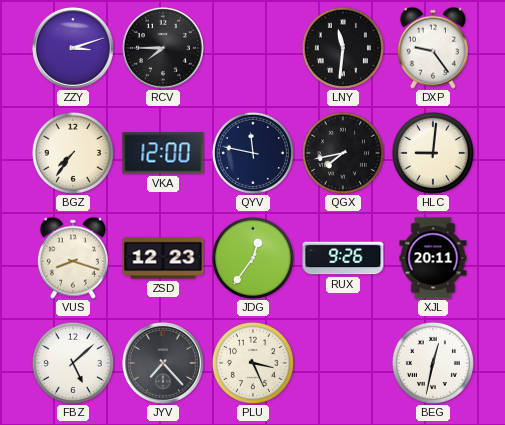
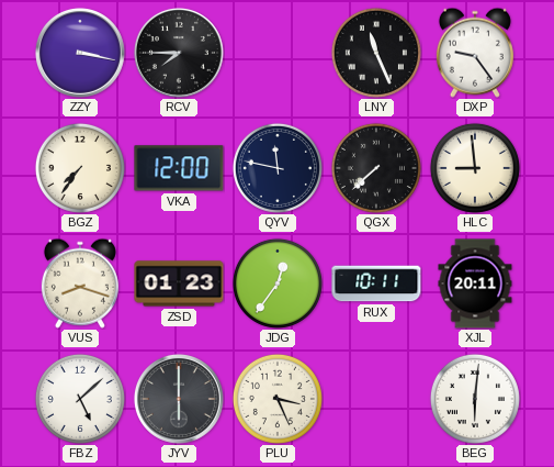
ZZY: 3:12 -> 3:17 (80, 53)
LNY: 11:31 -> 11:26 (376, 53)
QGX: 7:43 -> 7:38 (376, 168)
HLC: 9:01 -> 8:59 (475, 168)
ZSD: 12:23 -> 01:23 (179, 283)
RUX: 9:26 -> 10:11 (376, 283)
JYV: 7:23 -> 6:00 (179, 399)
BEG: 12:32 -> 6:01 (475, 399)
